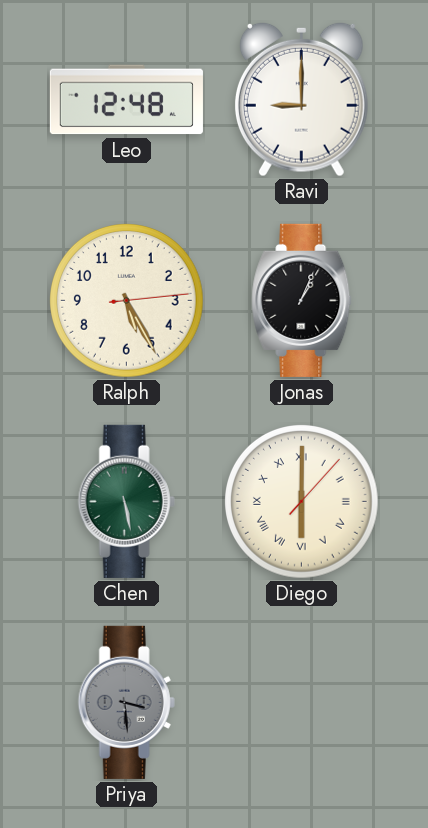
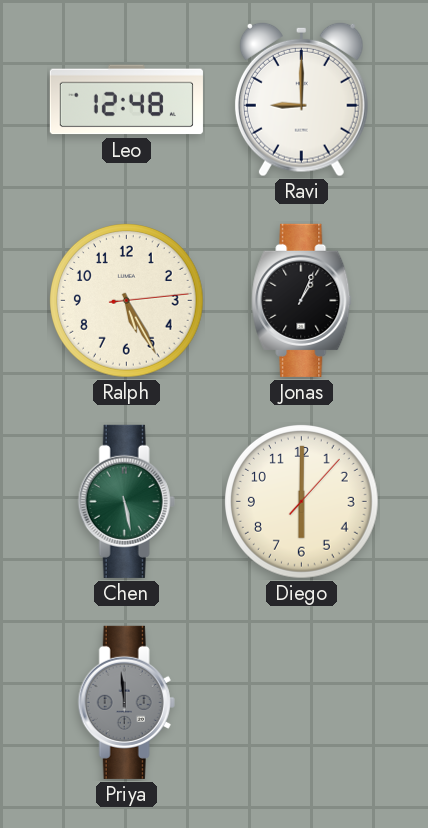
Diego numerals: Roman -> Arabic (302, 502)
Priya: 3:29 -> 11:59 (126, 702)
